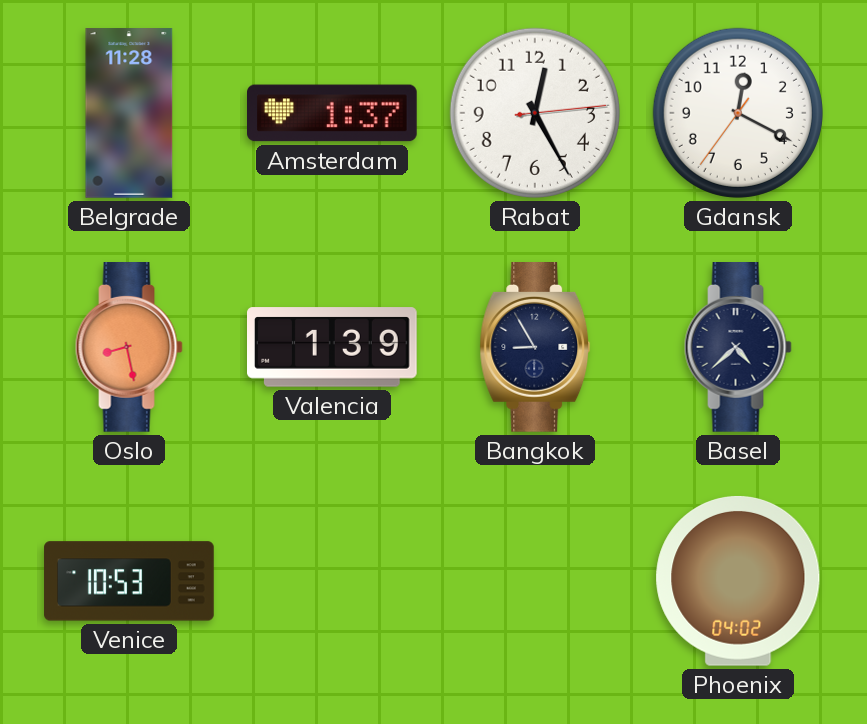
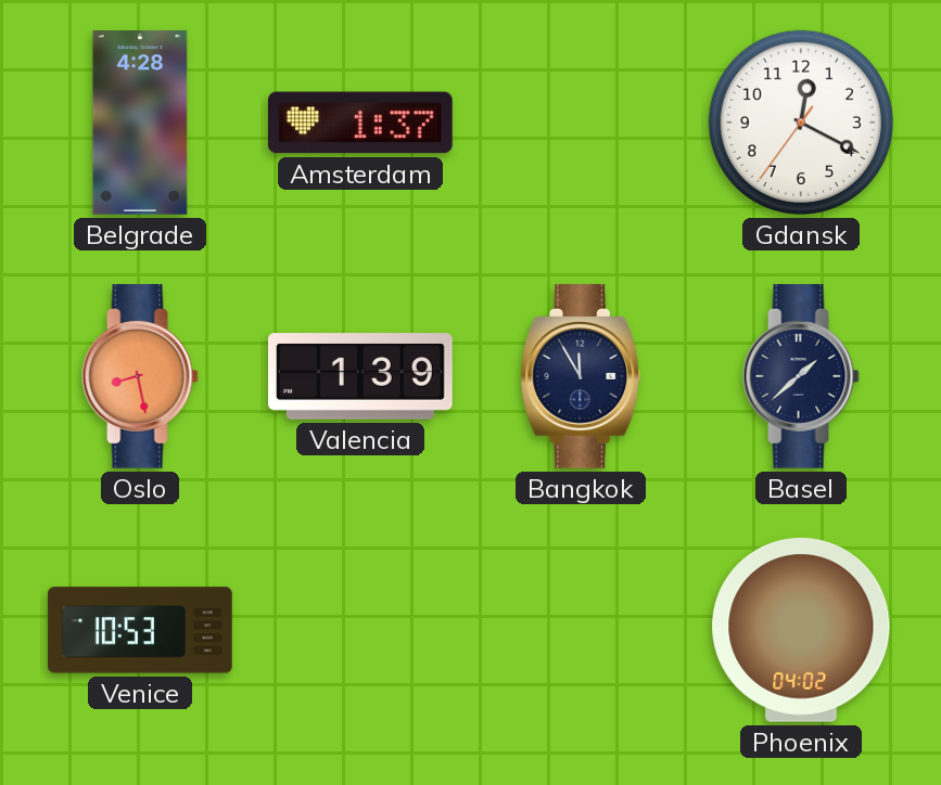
Belgrade: 11:28 -> 4:28 (140, 123)
Rabat: 12:25 -> none (535, 113)
Bangkok: 8:55 -> 11:55 (581, 377)
Basel: 4:38 -> 1:38 (801, 377)
